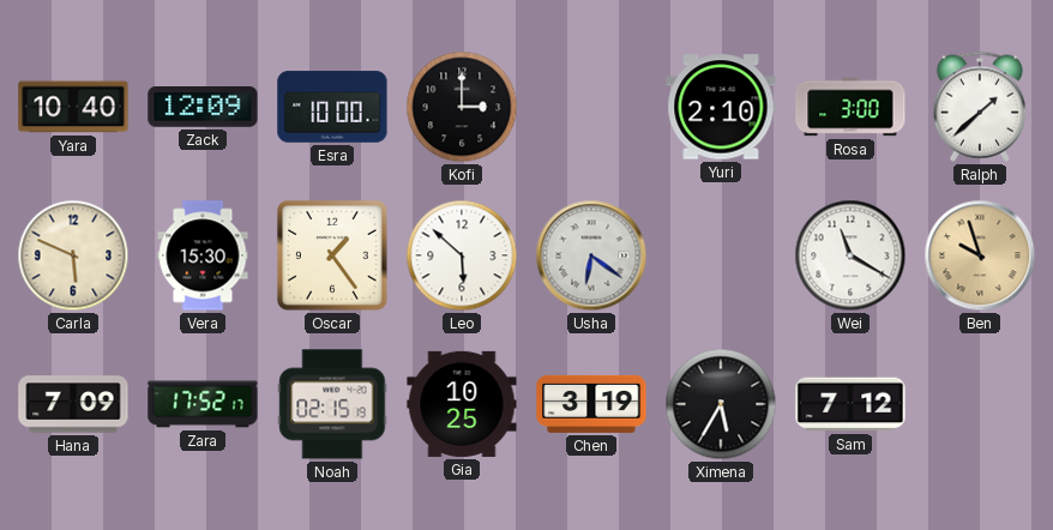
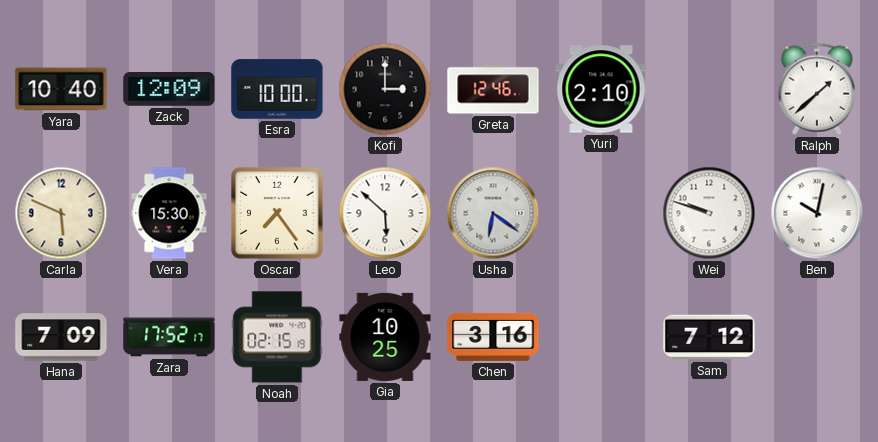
Greta: none -> 12:46 (493, 89)
Rosa: 3:00 -> none (850, 107)
Oscar: 1:24 -> 7:24 (277, 213)
Wei: 11:20 -> 9:48 (709, 213)
Ben: 9:57 -> 10:02 (817, 213)
Ben dial: champagne -> white (817, 213)
Chen: 3:19 -> 3:16 (493, 337)
Ximena: 5:35 -> none (721, 404)
